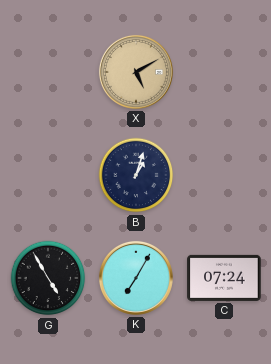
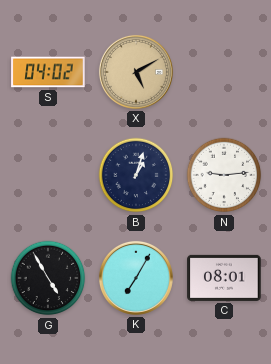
S: none -> 04:02 (48, 72)
N: none -> 9:14 (224, 175)
C: 07:24 -> 08:01 (224, 278)
